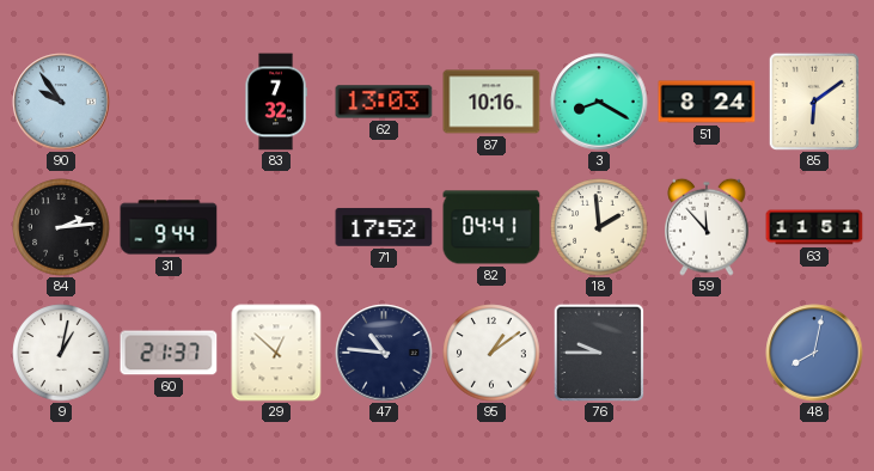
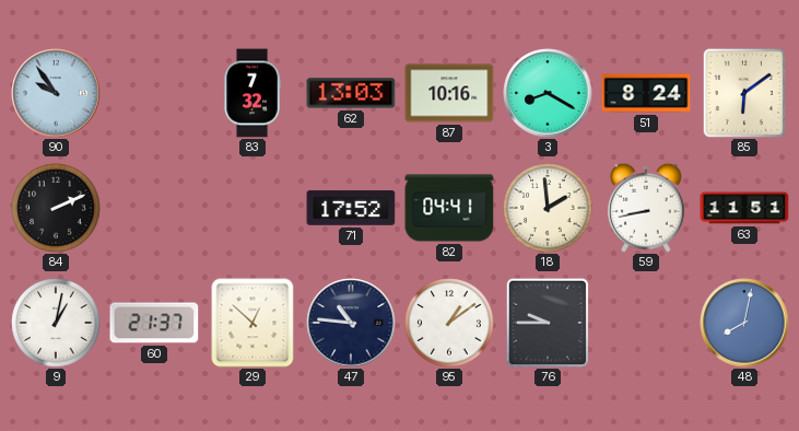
84: 2:14 -> 2:11 (56, 208)
31: 9:44 -> none (169, 227)
59: 11:53 -> 8:43 (647, 208)
